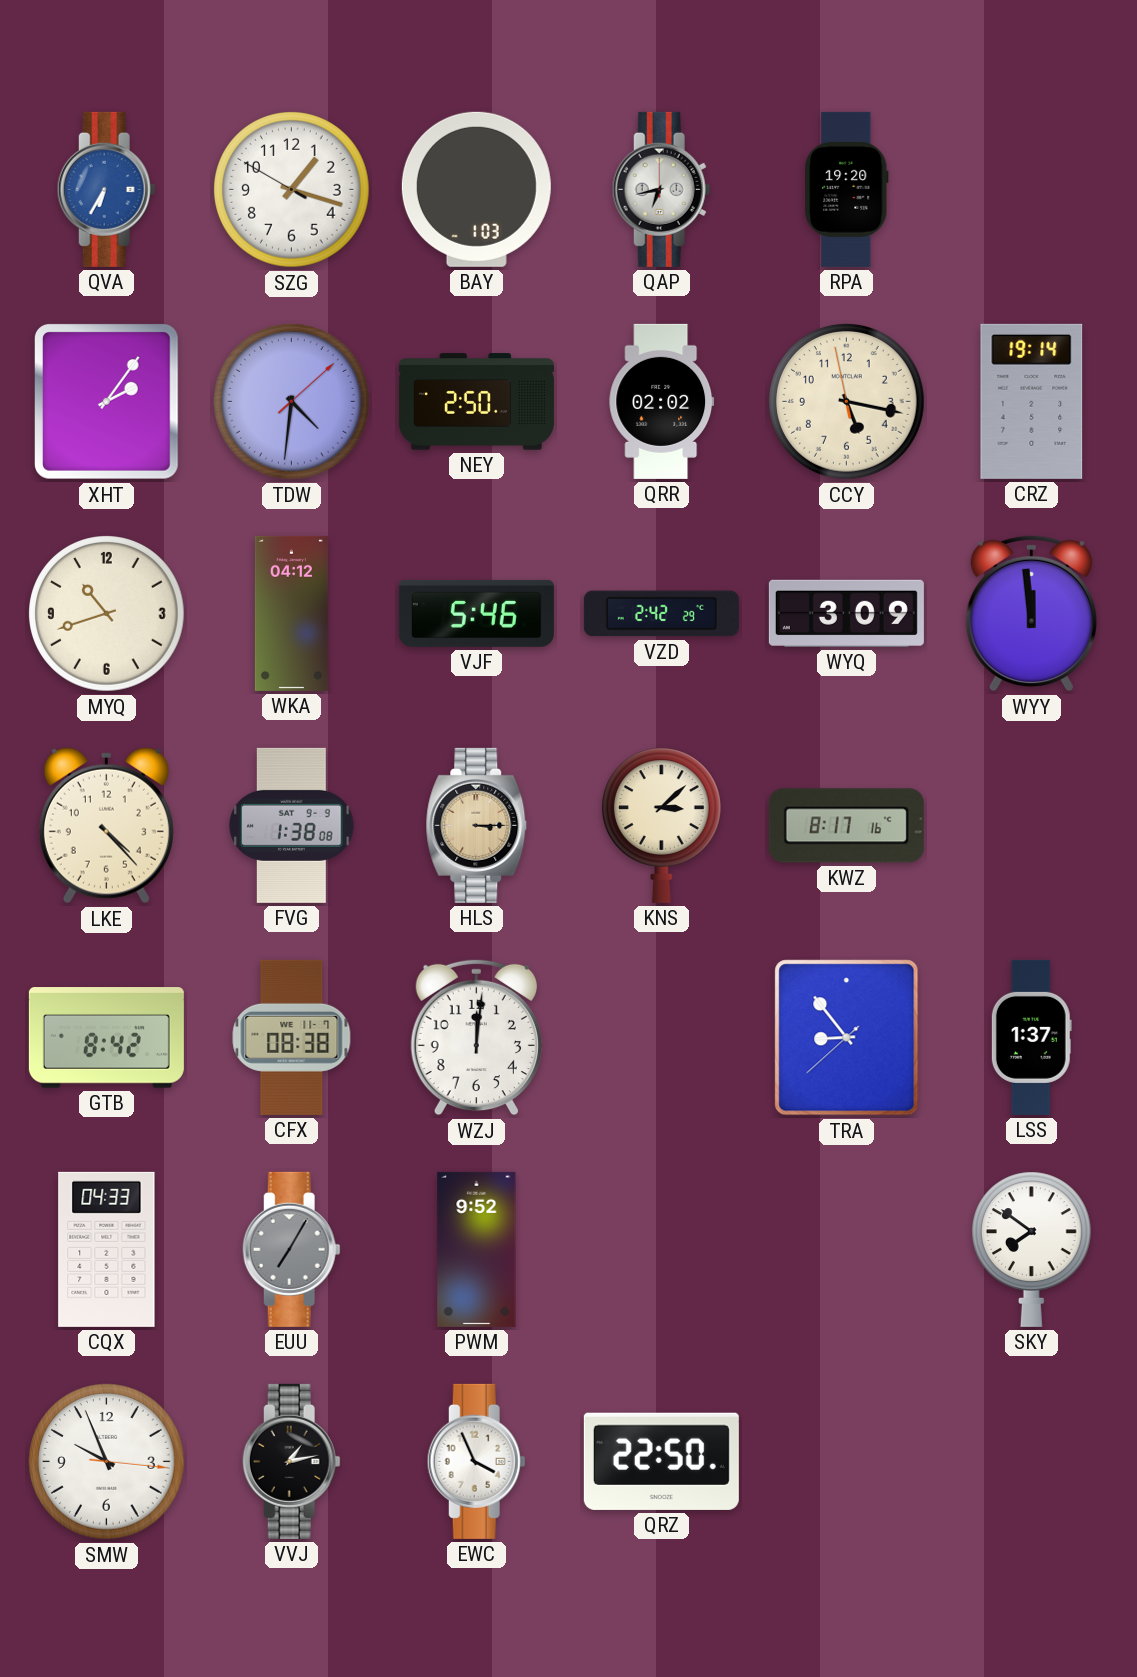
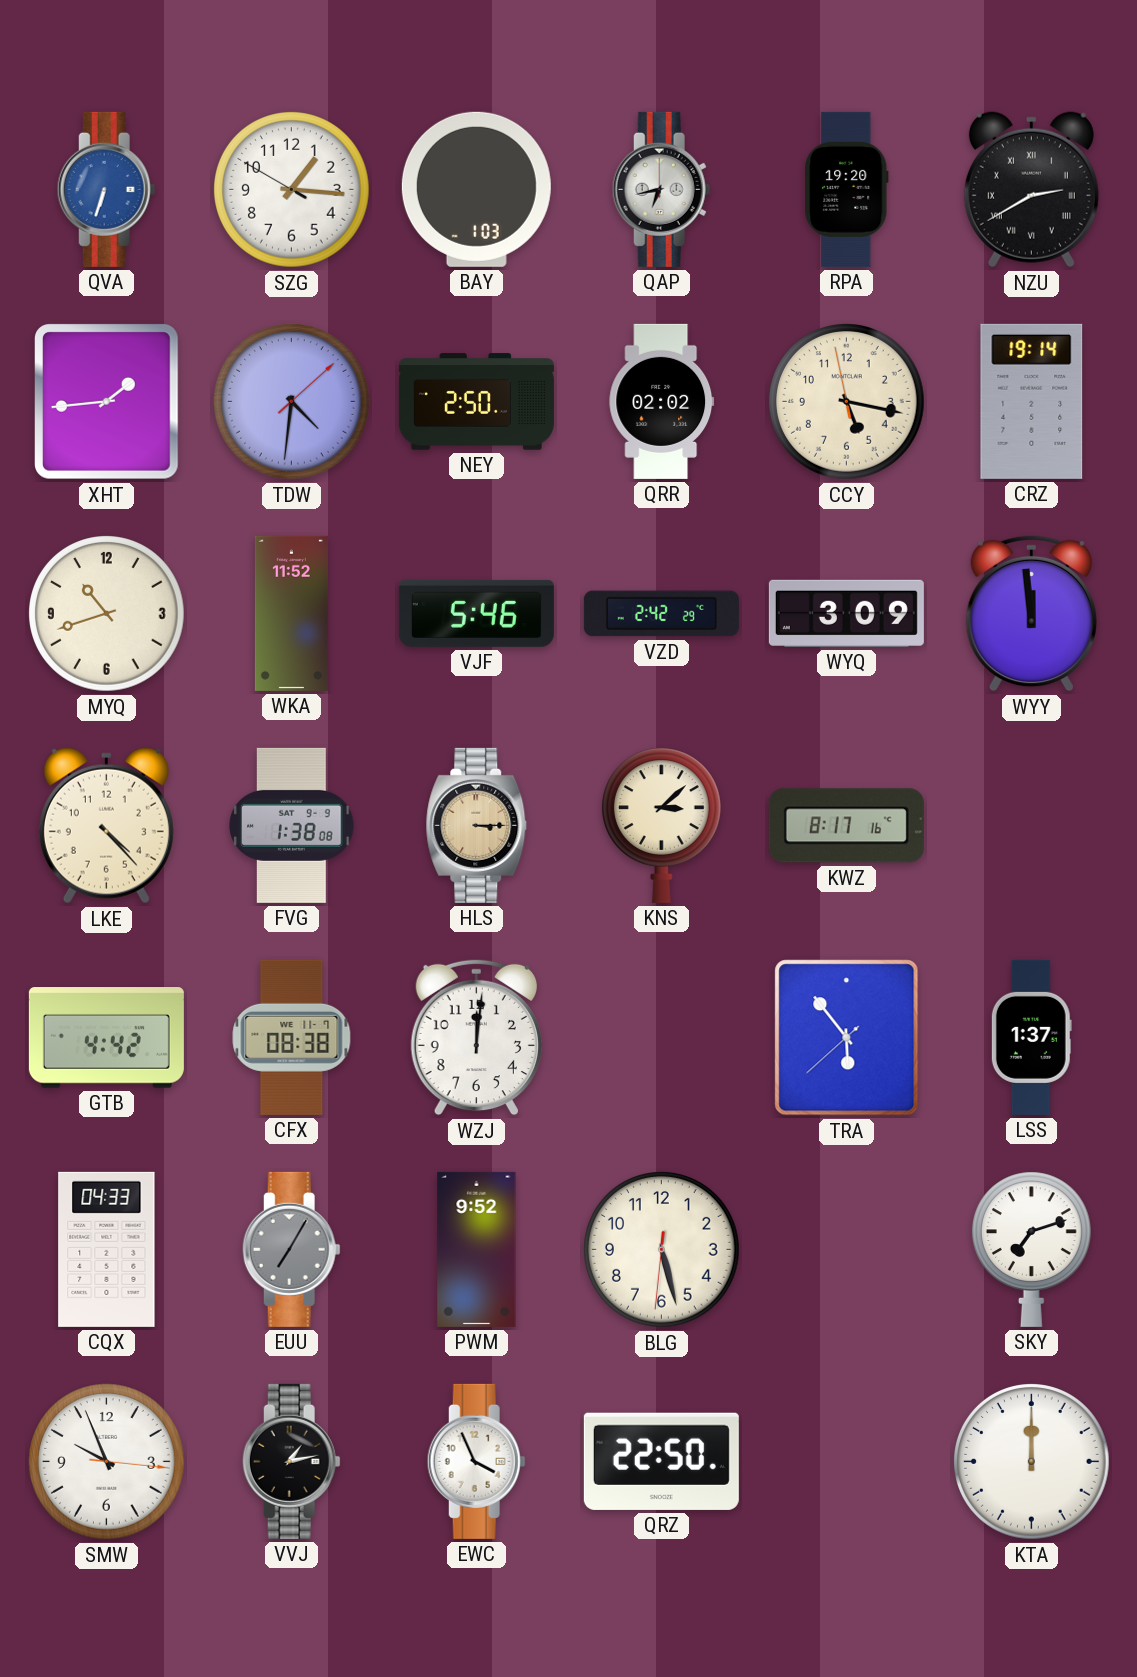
QVA: 6:35 -> 6:33 (106, 189)
SZG: 1:17 -> 1:15 (292, 190)
NZU: none -> 2:40 (1031, 190)
XHT: 2:06 -> 1:44 (107, 402)
WKA: 04:12 -> 11:52 (291, 613)
GTB: 8:42 -> 4:42 (106, 1038)
TRA: 8:53 -> 5:53 (847, 1038)
BLG: none -> 5:27 (662, 1250)
SKY: 7:51 -> 7:12 (1031, 1249)
KTA: none -> 12:00 (1032, 1462)
